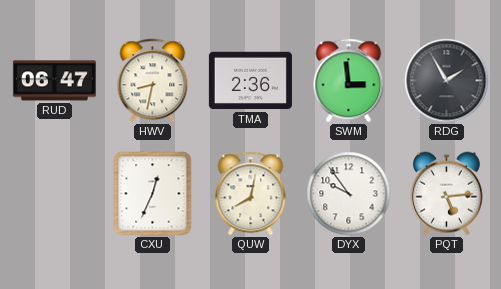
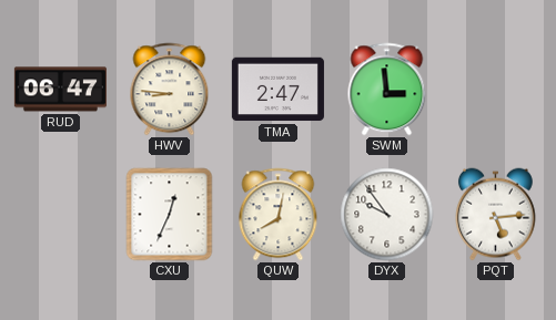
HWV: 8:32 -> 8:46 (170, 90)
TMA: 2:36 -> 2:47 (277, 90)
RDG: 1:55 -> none (447, 81)
